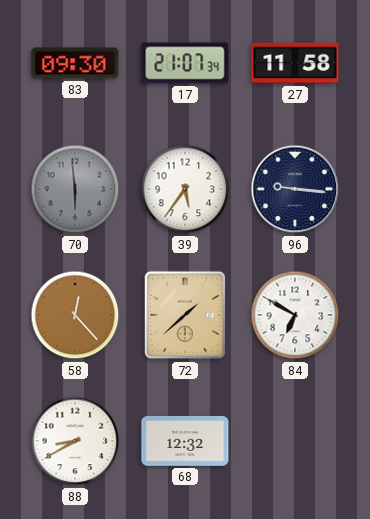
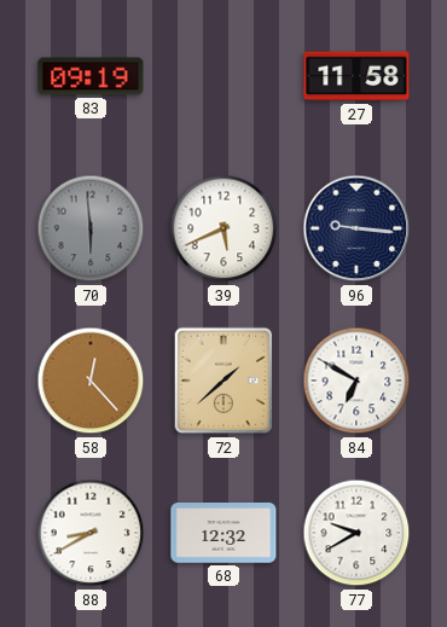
83: 09:30 -> 09:19 (91, 76)
17: 21:07 -> none (185, 63)
39: 5:36 -> 5:41 (224, 228)
77: none -> 9:40 (356, 533)
